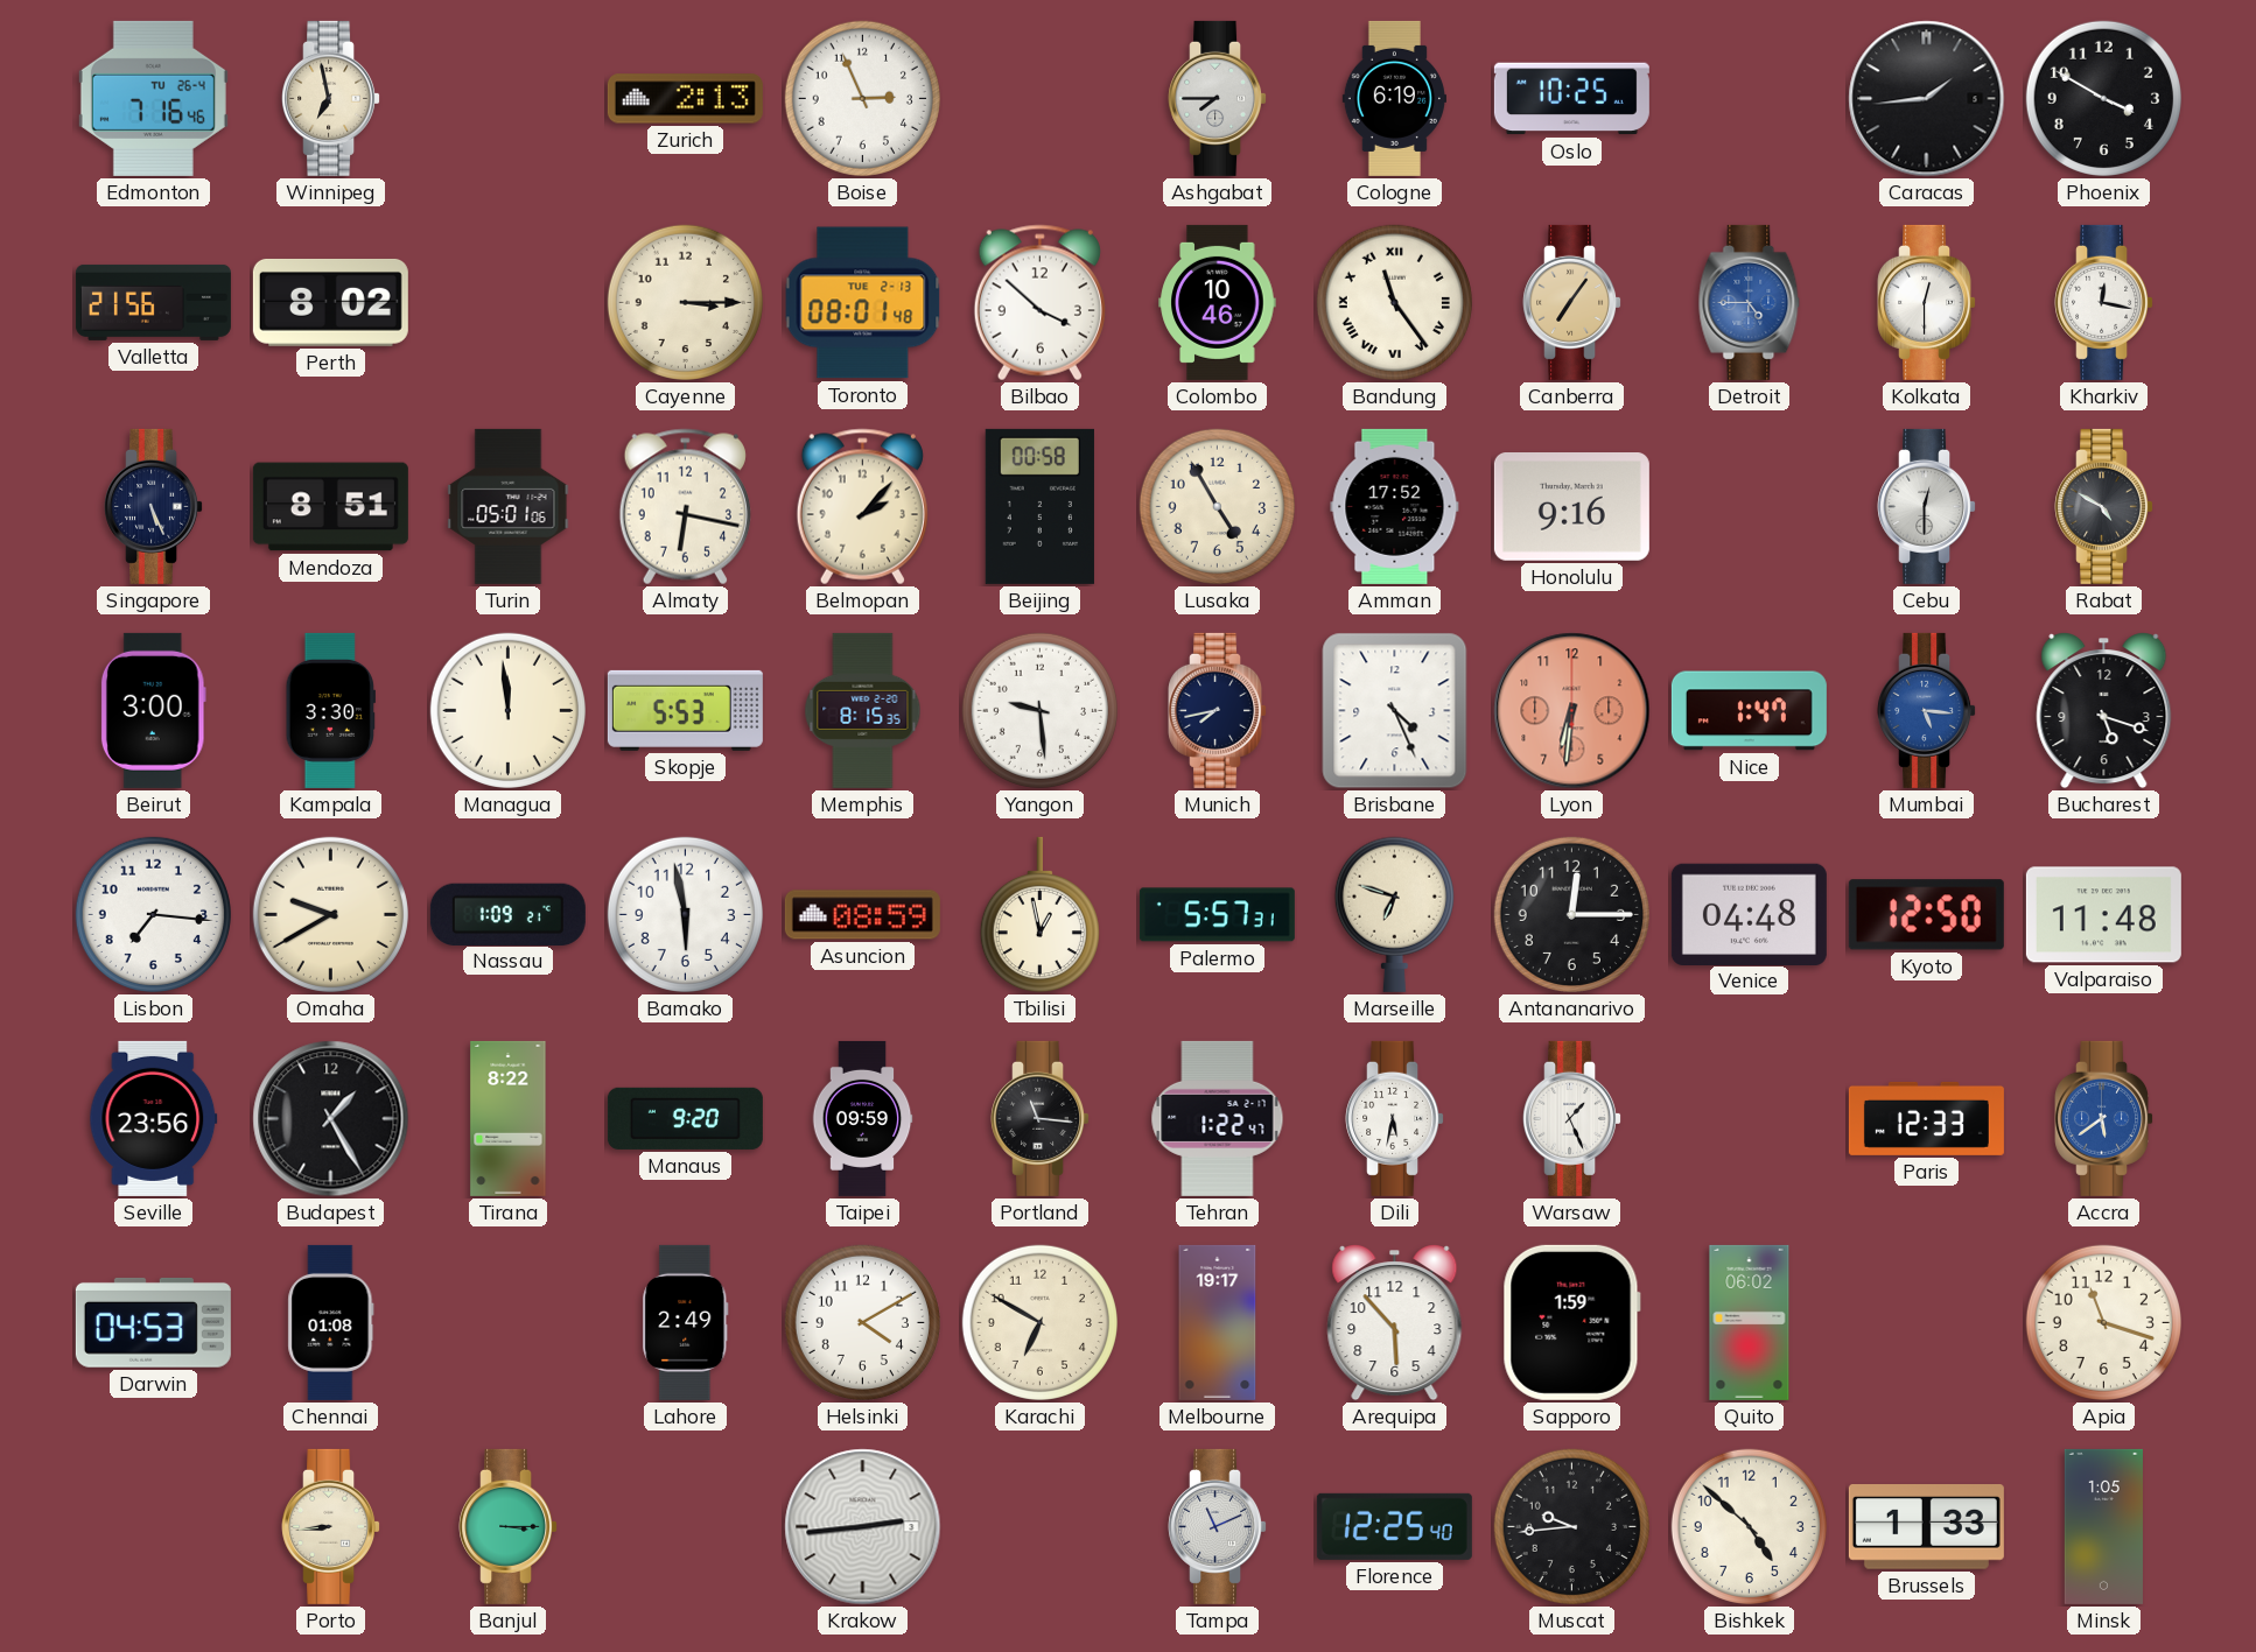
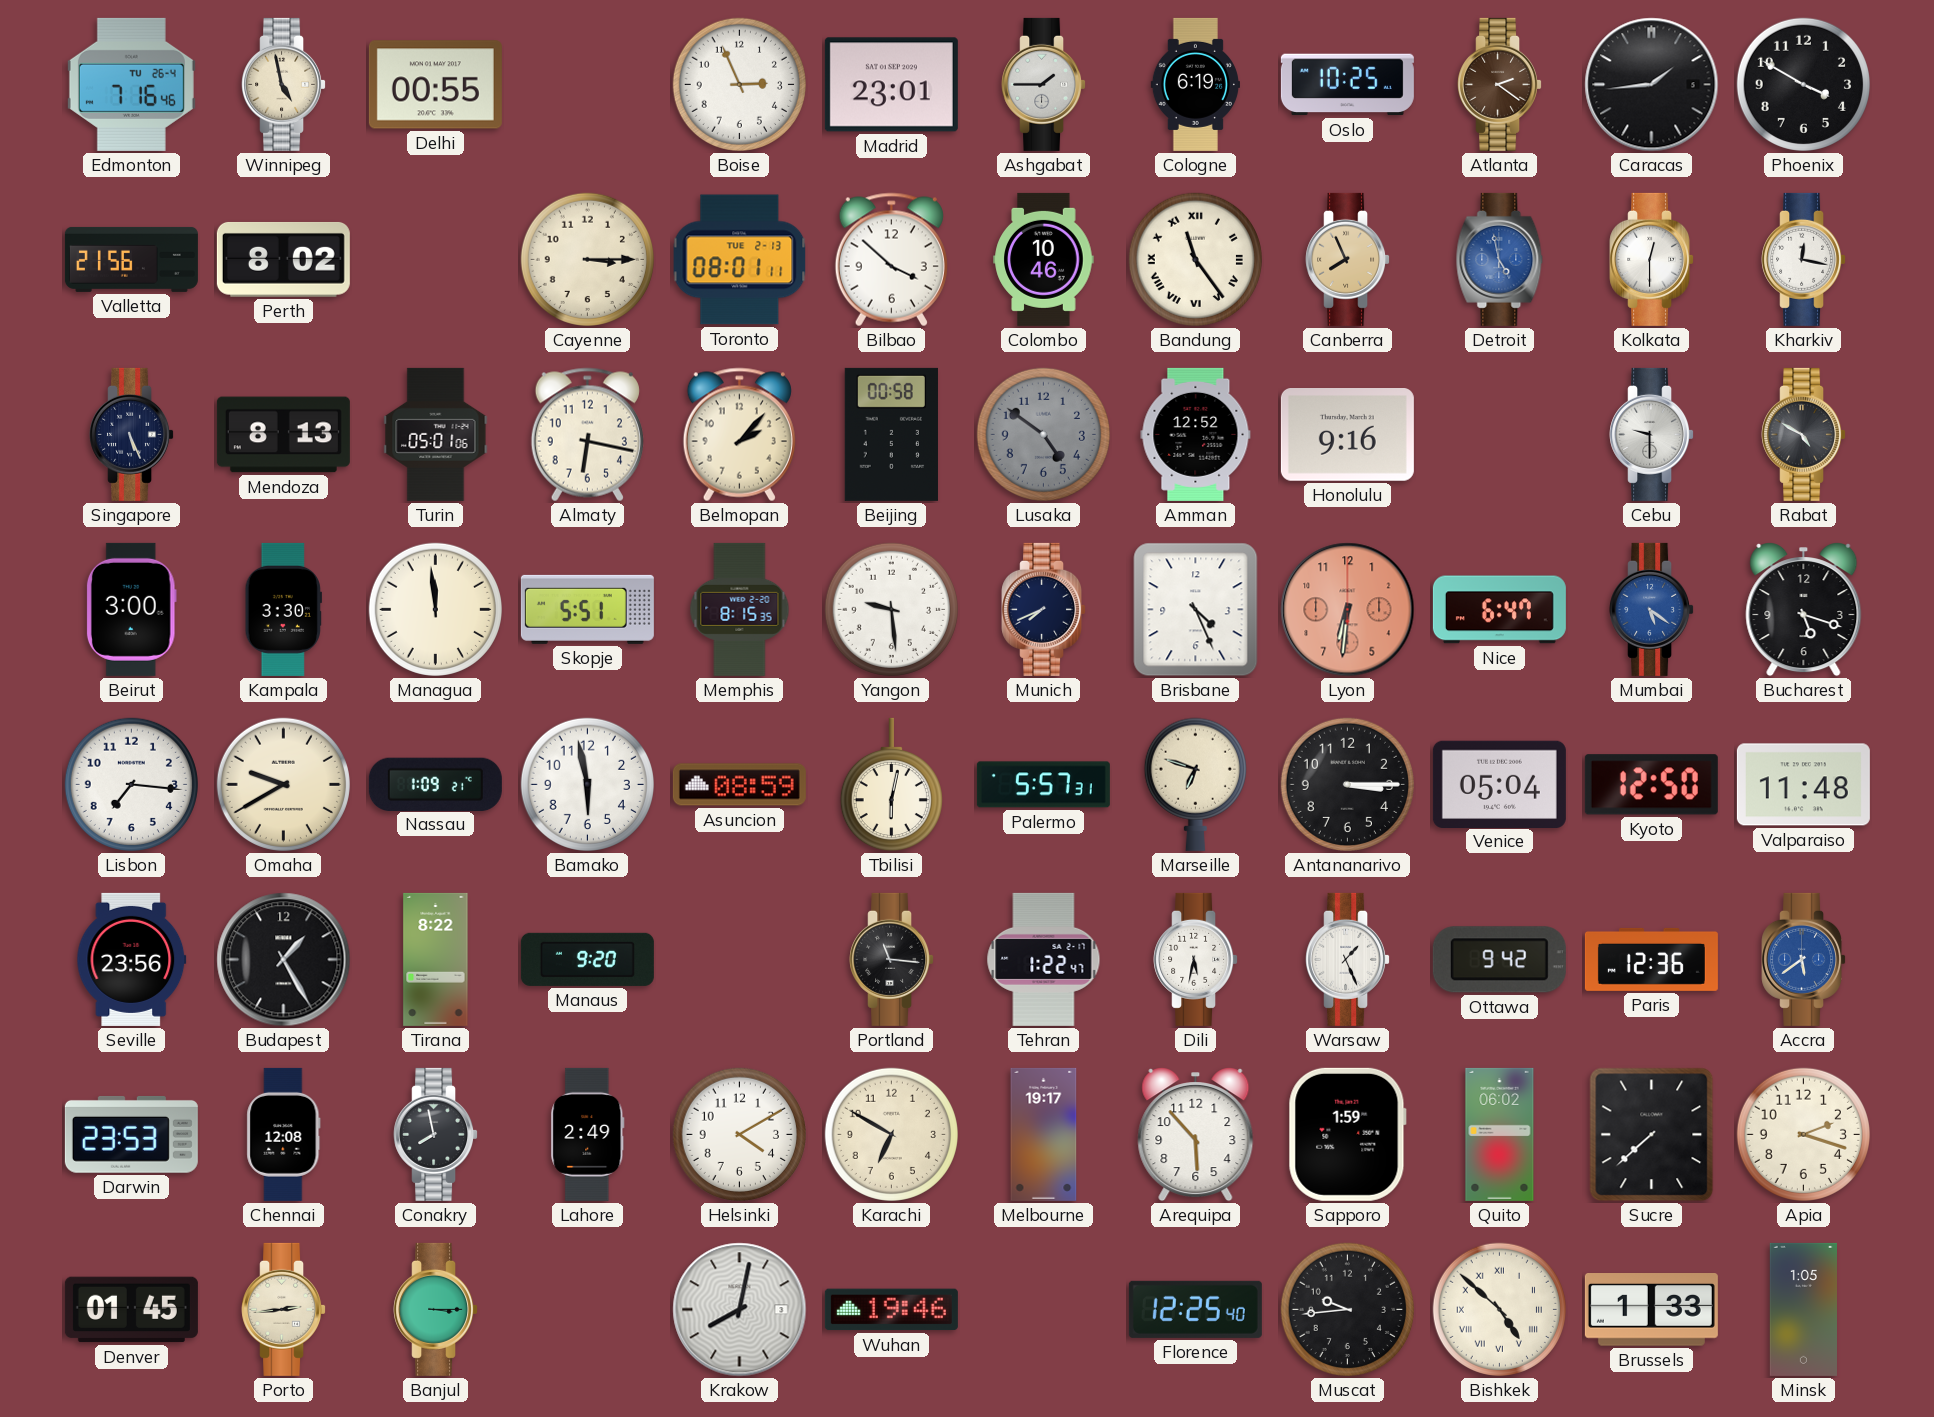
Winnipeg: 6:58 -> 4:58 (284, 84)
Delhi: none -> 00:55 (435, 85)
Zurich: 2:13 -> none (685, 99)
Madrid: none -> 23:01 (891, 85)
Ashgabat: 7:45 -> 1:45 (1044, 84)
Atlanta: none -> 2:21 (1500, 84)
Toronto: 08:01:48 -> 08:01:11 (740, 260)
Canberra: 7:06 -> 7:56 (1348, 259)
Detroit: 4:45 -> 4:58 (1500, 259)
Mendoza: 8:51 -> 8:13 (283, 435)
Lusaka: 4:55 -> 4:51 (1043, 434)
Lusaka dial: cream -> grey (1043, 434)
Amman: 17:52 -> 12:52 (1196, 434)
Cebu: 12:30 -> 9:30 (1652, 434)
Skopje: 5:53 -> 5:51 (587, 609)
Munich: 7:43 -> 7:41 (1044, 609)
Nice: 1:47 -> 6:47 (1499, 610)
Mumbai: 5:16 -> 5:21 (1652, 609)
Tbilisi: 12:58 -> 6:02 (891, 785)
Antananarivo: 12:15 -> 3:15 (1347, 784)
Venice: 04:48 -> 05:04 (1499, 784)
Taipei: 09:59 -> none (862, 1118)
Ottawa: none -> 9:42 (1499, 960)
Paris: 12:33 -> 12:36 (1651, 959)
Darwin: 04:53 -> 23:53 (131, 1134)
Chennai: 01:08 -> 12:08 (284, 1134)
Conakry: none -> 7:58 (436, 1134)
Sucre: none -> 7:38 (1652, 1135)
Apia: 11:18 -> 2:18 (1803, 1134)
Denver: none -> 01:45 (131, 1310)
Porto: 8:44 -> 2:44 (284, 1309)
Krakow: 2:44 -> 8:02 (740, 1310)
Wuhan: none -> 19:46 (891, 1310)
Tampa: 11:11 -> none (1218, 1526)
Bishkek numerals: Arabic -> Roman (1499, 1309)
